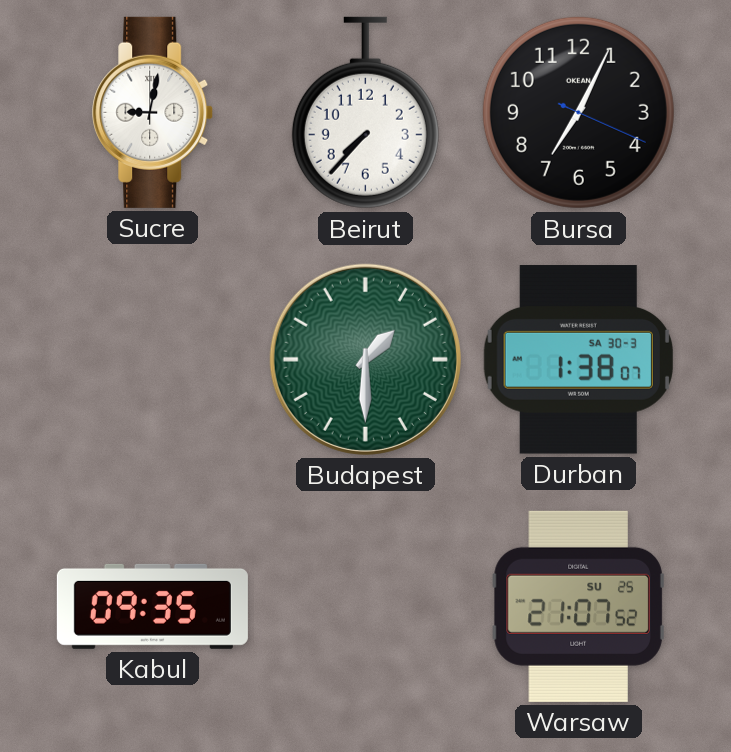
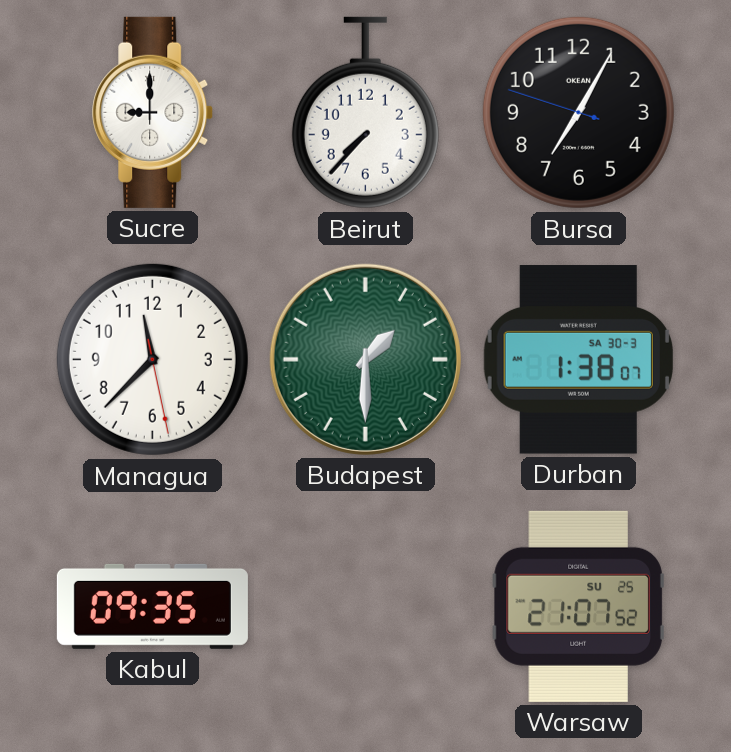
Sucre: 9:02 -> 9:00 (153, 112)
Bursa: 7:04:19 -> 7:04:48 (578, 112)
Managua: none -> 11:37 (152, 359)
